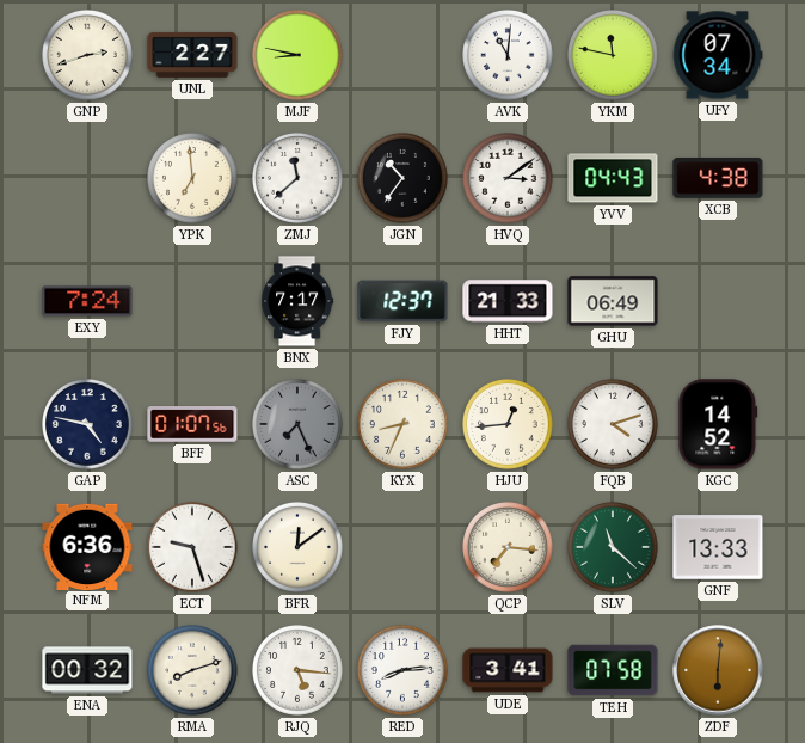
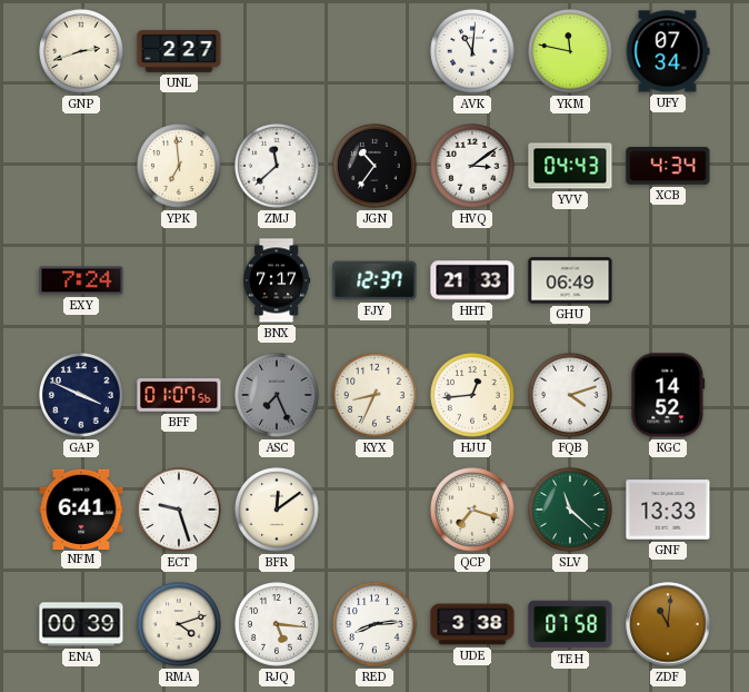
MJF: 8:47 -> none (299, 56)
XCB: 4:38 -> 4:34 (668, 166)
GAP: 4:47 -> 3:49 (82, 396)
NFM: 6:36 -> 6:41 (81, 508)
QCP: 7:16 -> 7:18 (473, 511)
ENA: 00:32 -> 00:39 (81, 624)
RMA: 8:12 -> 4:12 (180, 625)
UDE: 3:41 -> 3:38 (472, 624)
ZDF: 6:01 -> 11:01 (668, 624)
